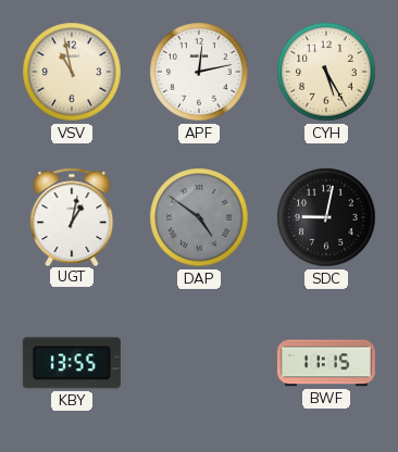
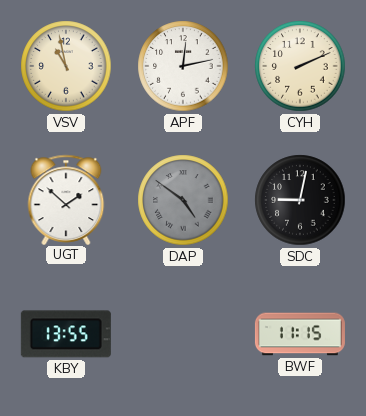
CYH: 5:25 -> 2:11 (300, 66)
UGT: 1:02 -> 1:52 (66, 199)
